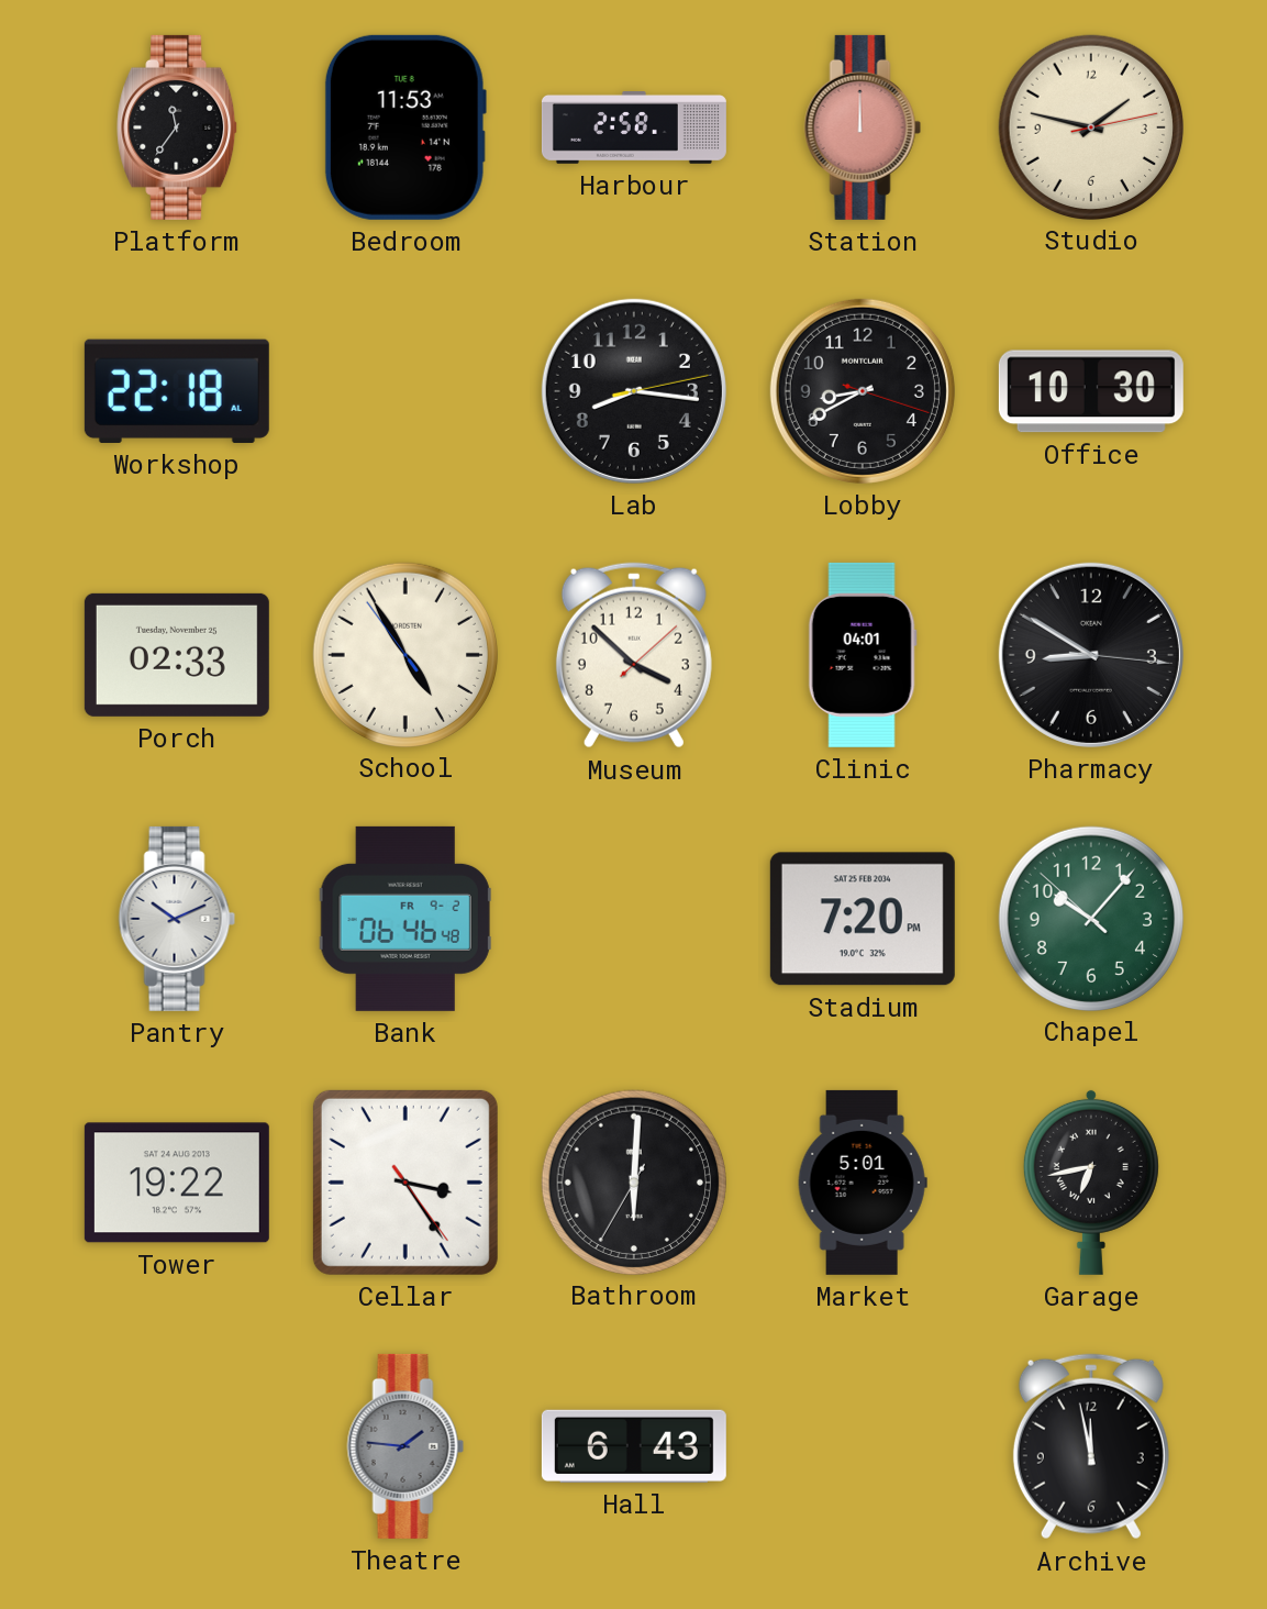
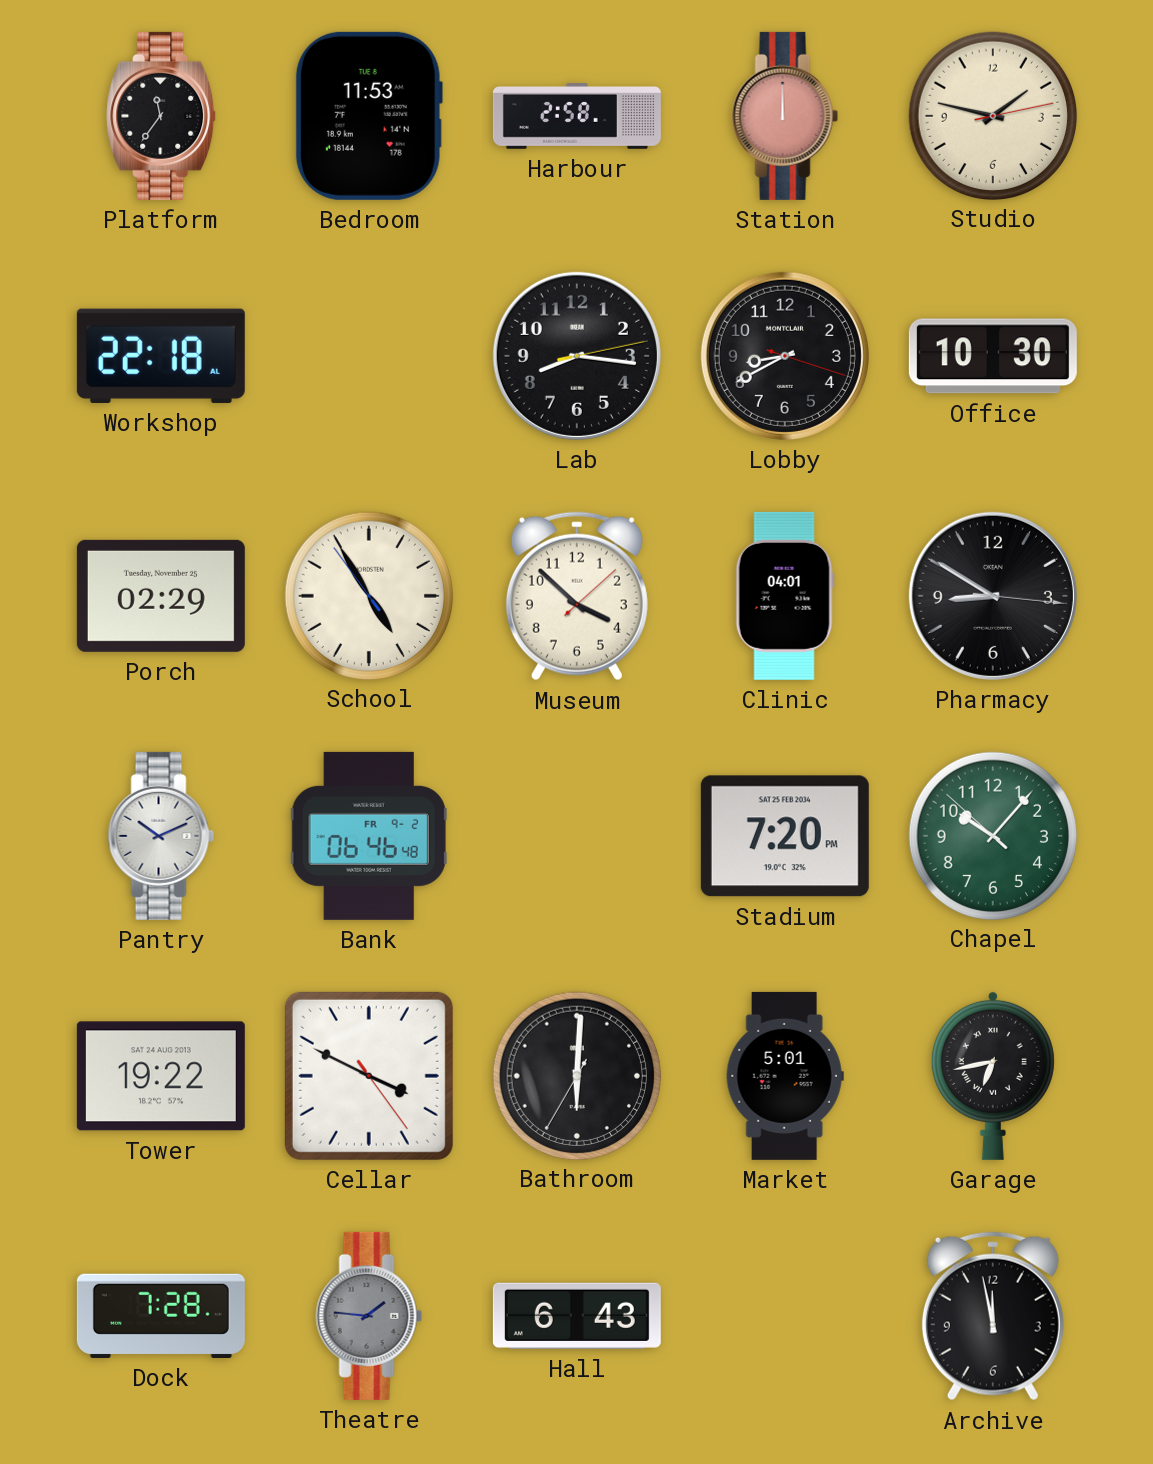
Porch: 02:33 -> 02:29 (161, 596)
Cellar: 3:24 -> 3:49 (369, 1076)
Dock: none -> 7:28 (161, 1316)
